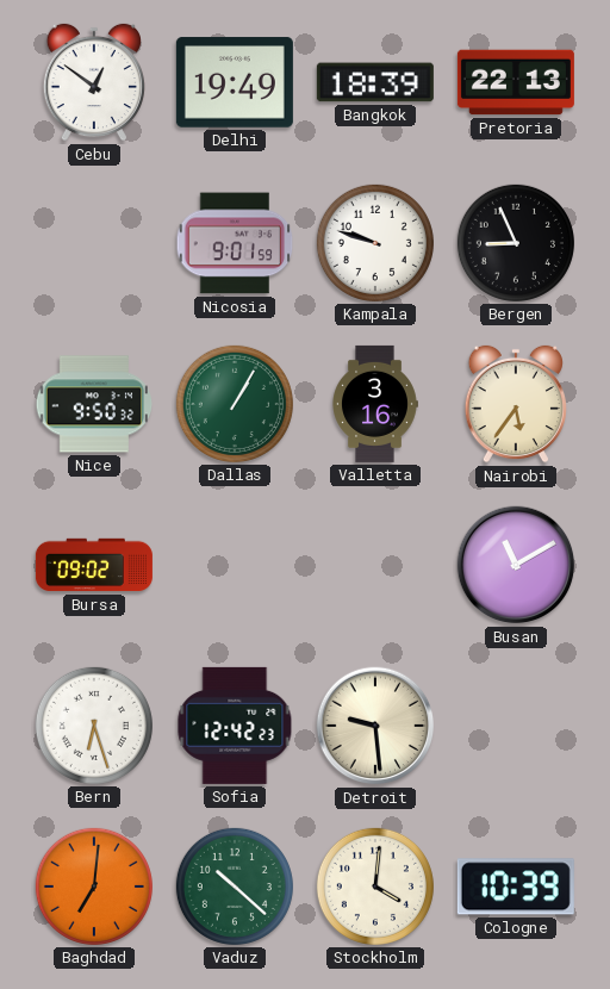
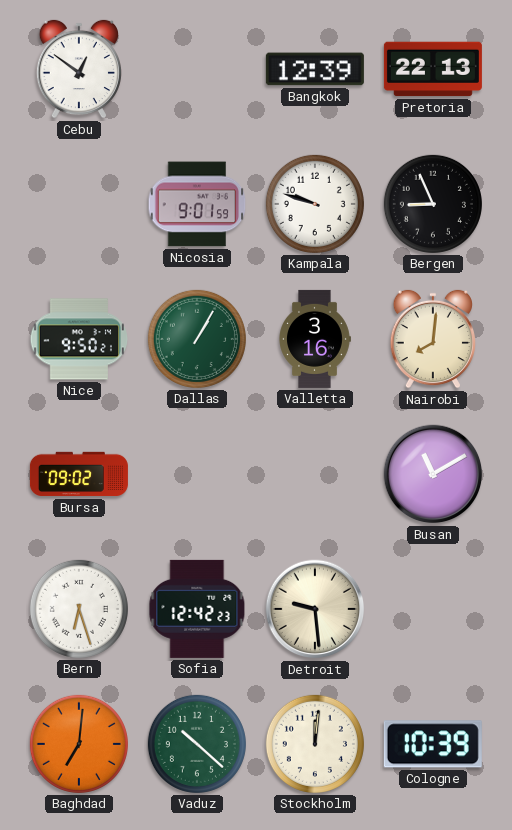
Delhi: 19:49 -> none (235, 82)
Bangkok: 18:39 -> 12:39 (315, 69)
Nice: 9:50:32 -> 9:50:21 (79, 339)
Nairobi: 5:36 -> 8:01 (433, 339)
Stockholm: 4:01 -> 12:01 (315, 744)
